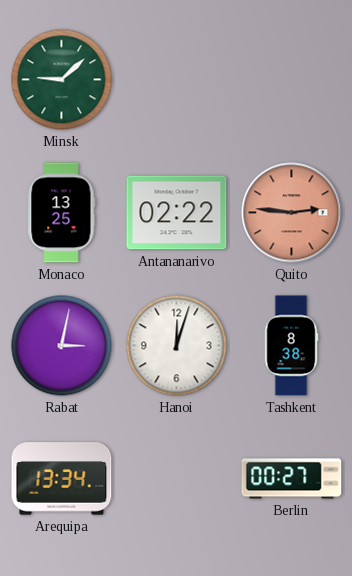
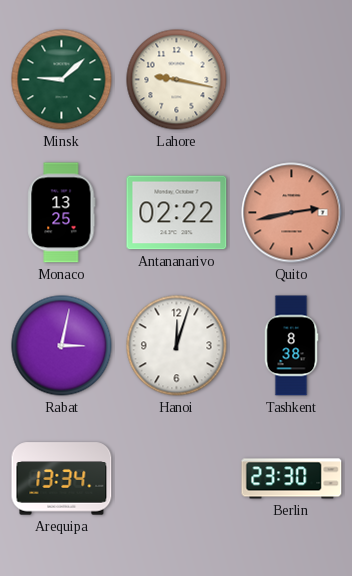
Lahore: none -> 9:17 (177, 80)
Quito: 2:46 -> 2:43 (292, 213)
Berlin: 00:27 -> 23:30 (292, 479)
